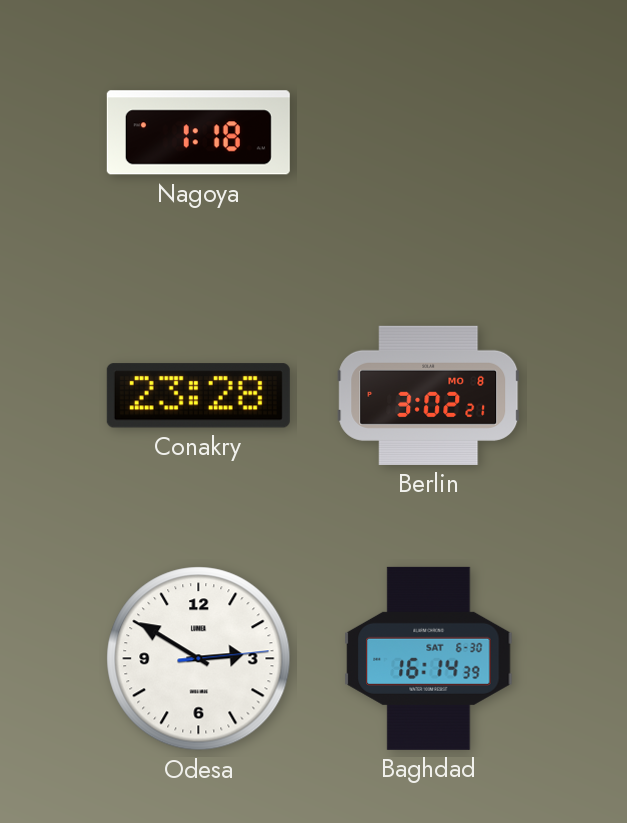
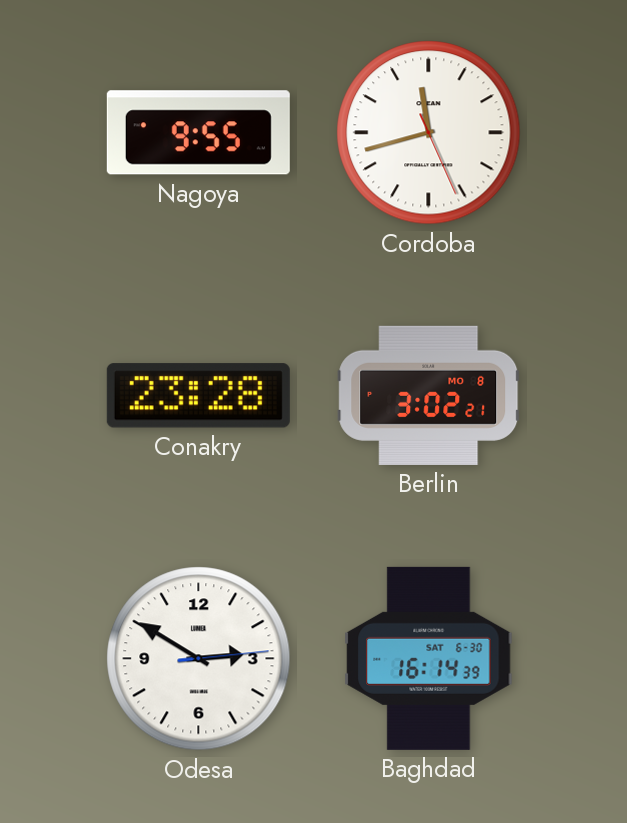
Nagoya: 1:18 -> 9:55 (198, 133)
Cordoba: none -> 11:42 (429, 133)
